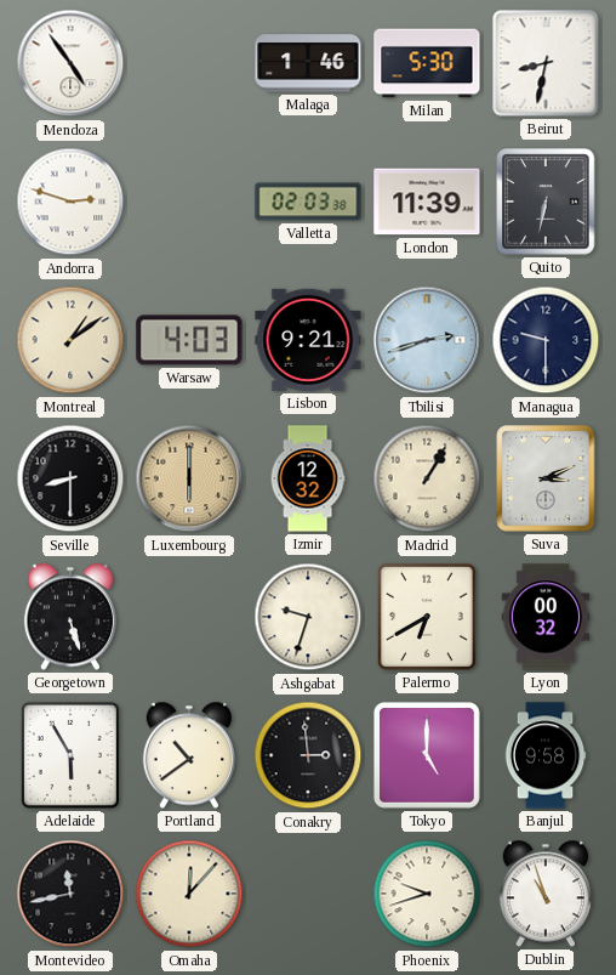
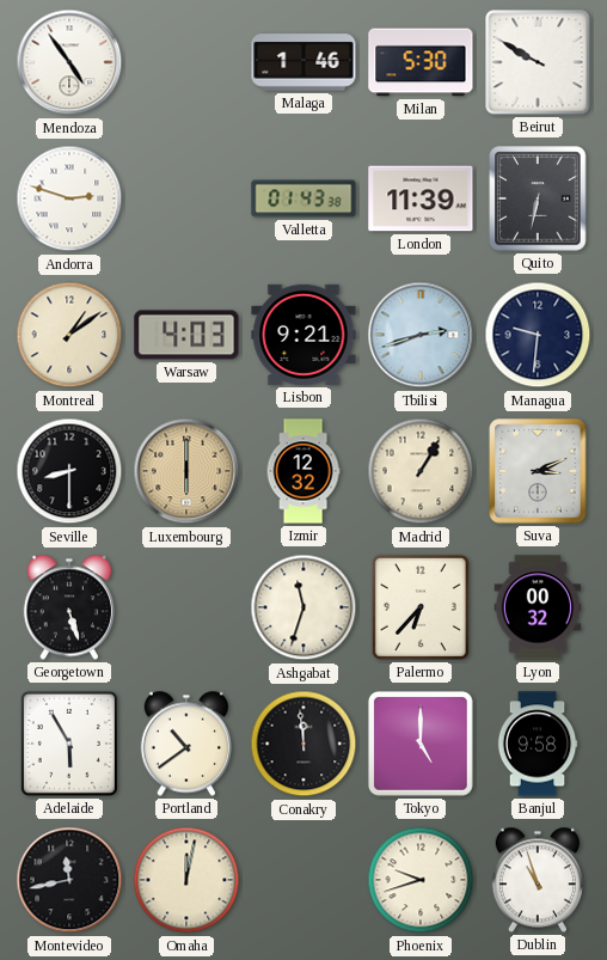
Beirut: 8:32 -> 9:50 (538, 62)
Valletta: 02:03 -> 01:43 (303, 198)
Managua: 9:30 -> 9:31 (538, 335)
Ashgabat: 9:33 -> 11:33 (303, 607)
Palermo: 6:40 -> 6:37 (421, 607)
Conakry: 2:59 -> 11:59 (303, 744)
Omaha: 12:07 -> 12:02 (186, 880)
